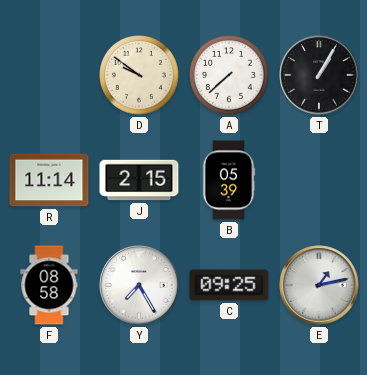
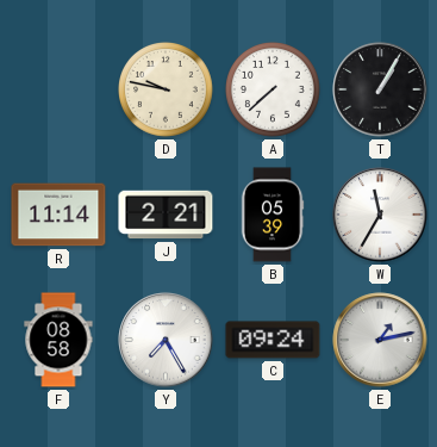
D: 9:51 -> 9:47 (167, 91)
J: 2:15 -> 2:21 (166, 215)
W: none -> 11:35 (380, 215)
C: 09:25 -> 09:24 (273, 340)
